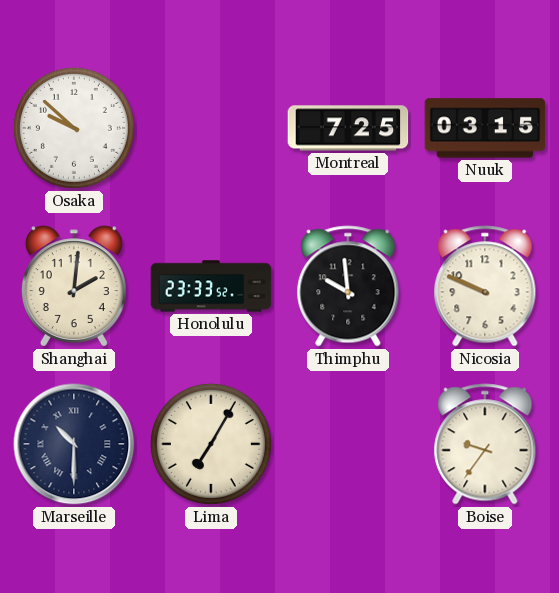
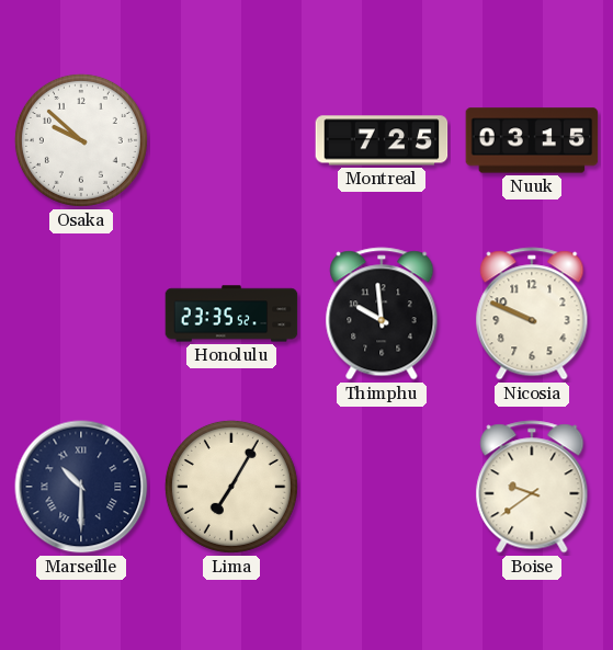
Shanghai: 2:01 -> none (74, 286)
Honolulu: 23:33 -> 23:35 (231, 313)
Boise: 9:36 -> 9:39 (532, 487)
